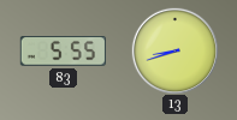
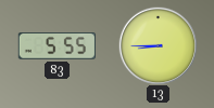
13: 8:42 -> 8:45 (158, 45)
